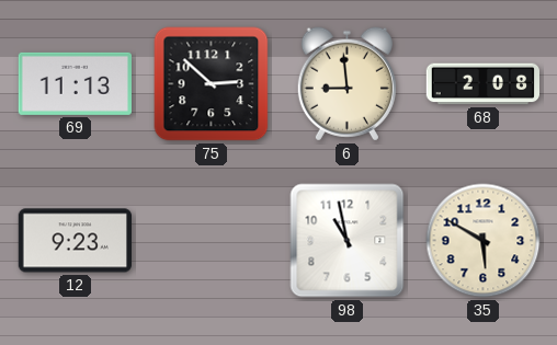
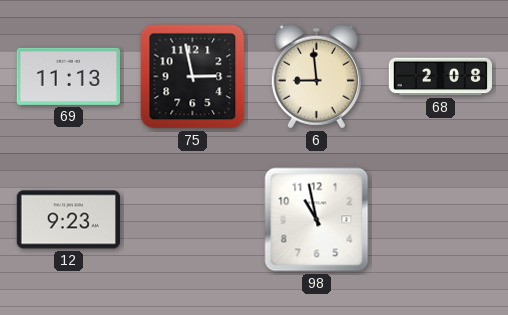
75: 2:52 -> 2:58 (193, 77)
35: 5:50 -> none (484, 241)
